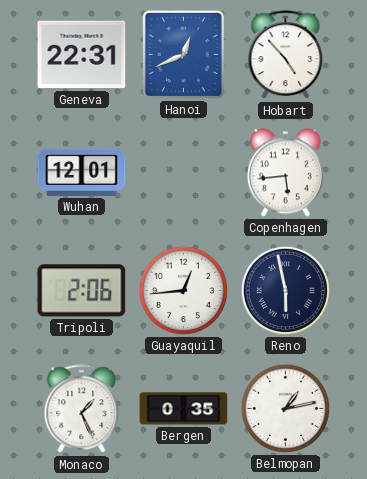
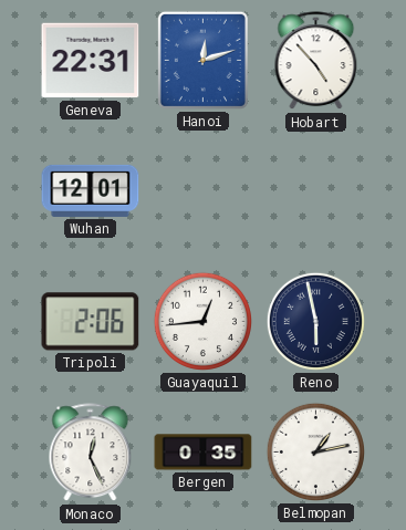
Hanoi: 12:41 -> 12:12 (202, 60)
Copenhagen: 5:44 -> none (285, 173)
Monaco: 1:26 -> 12:26 (91, 453)
